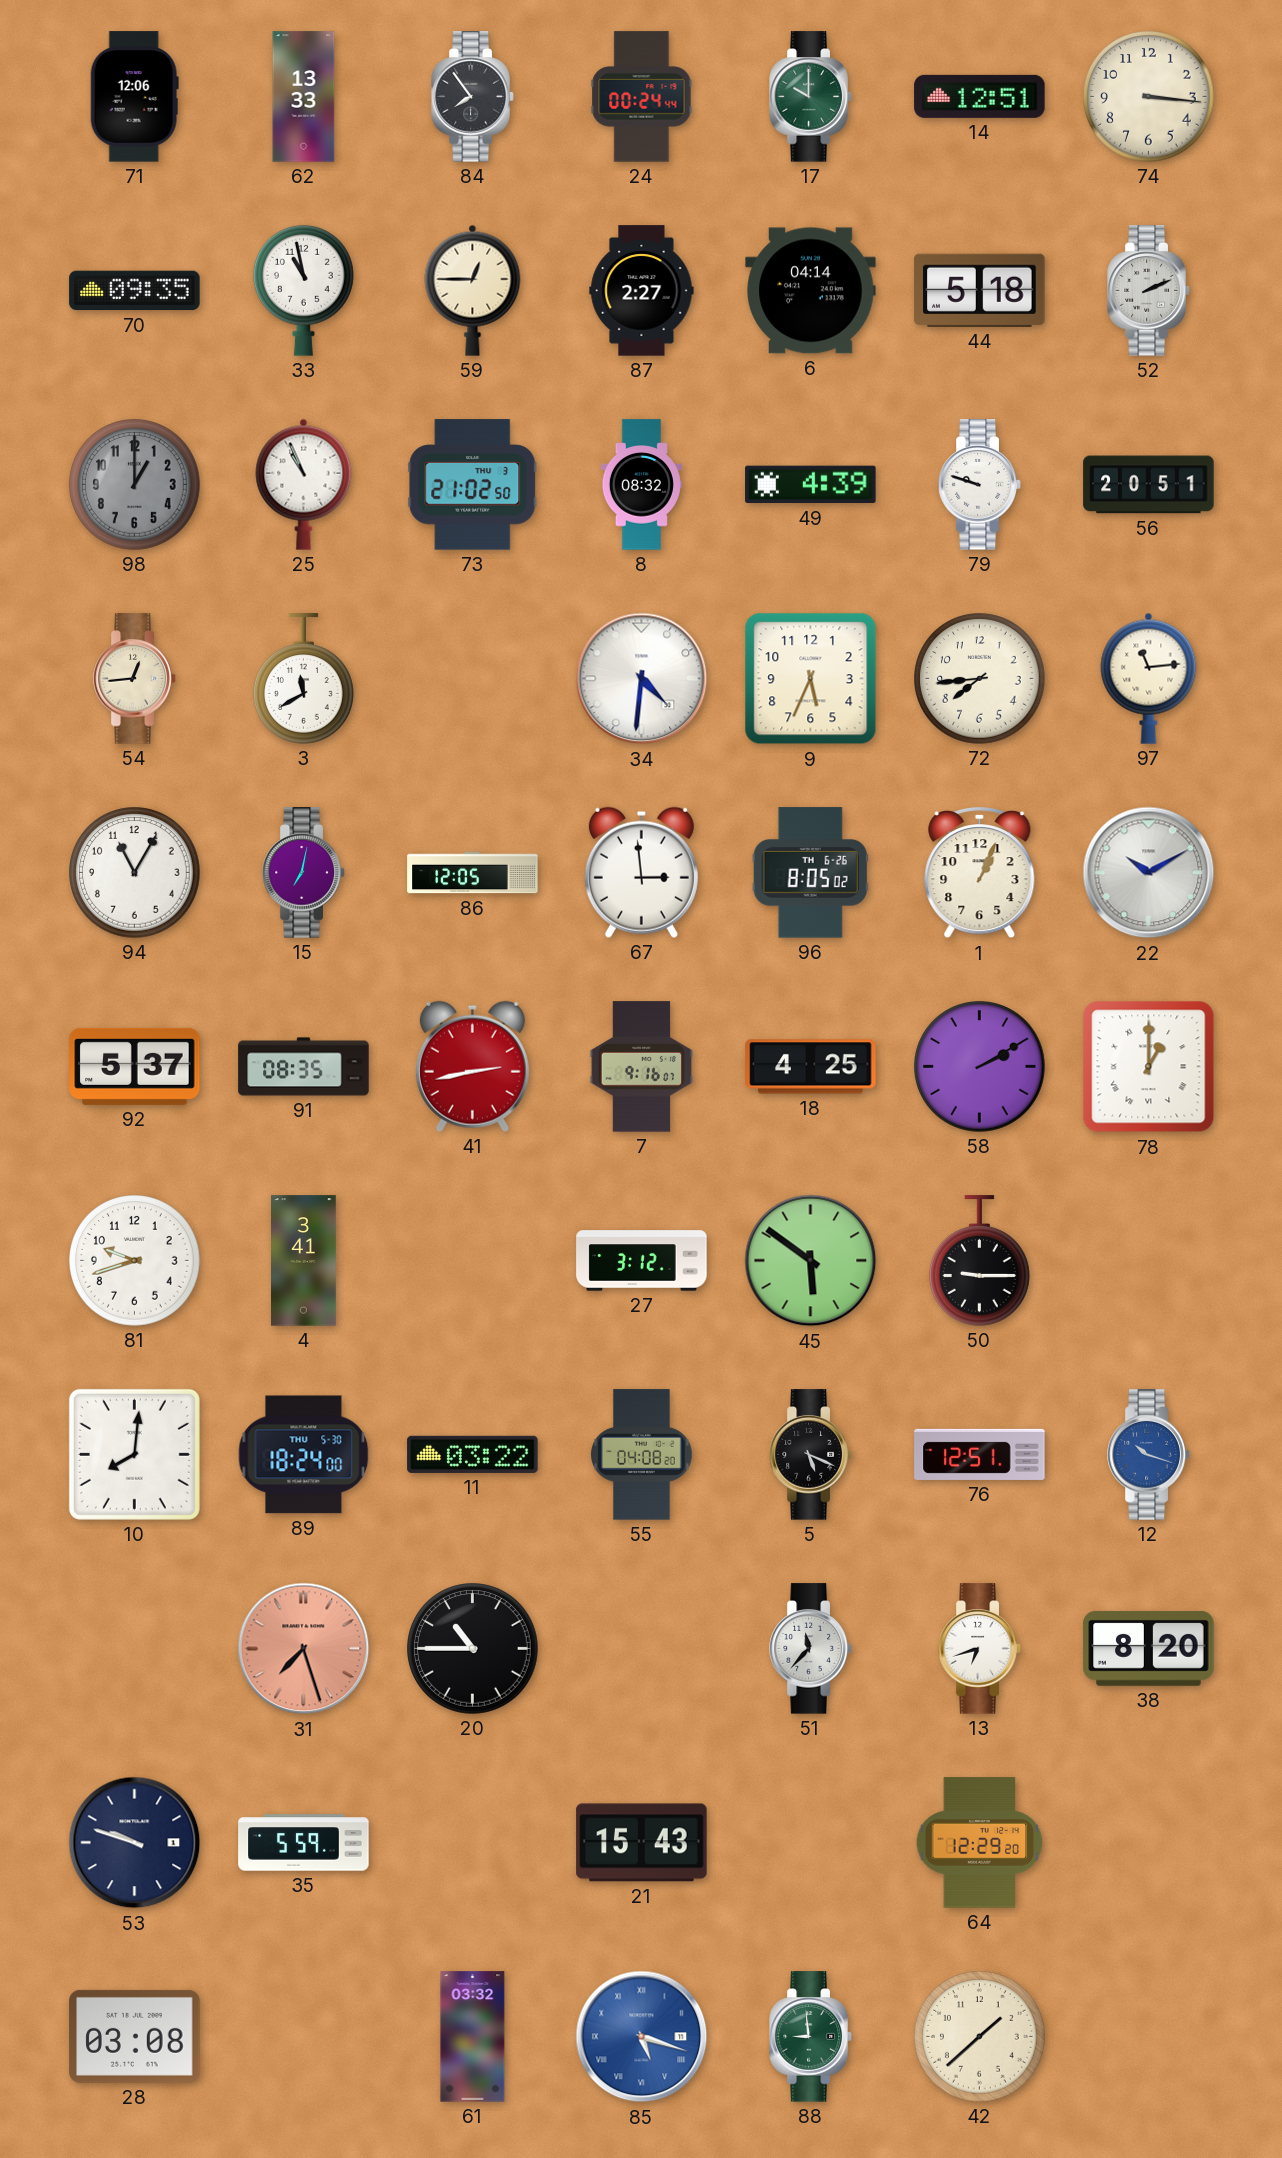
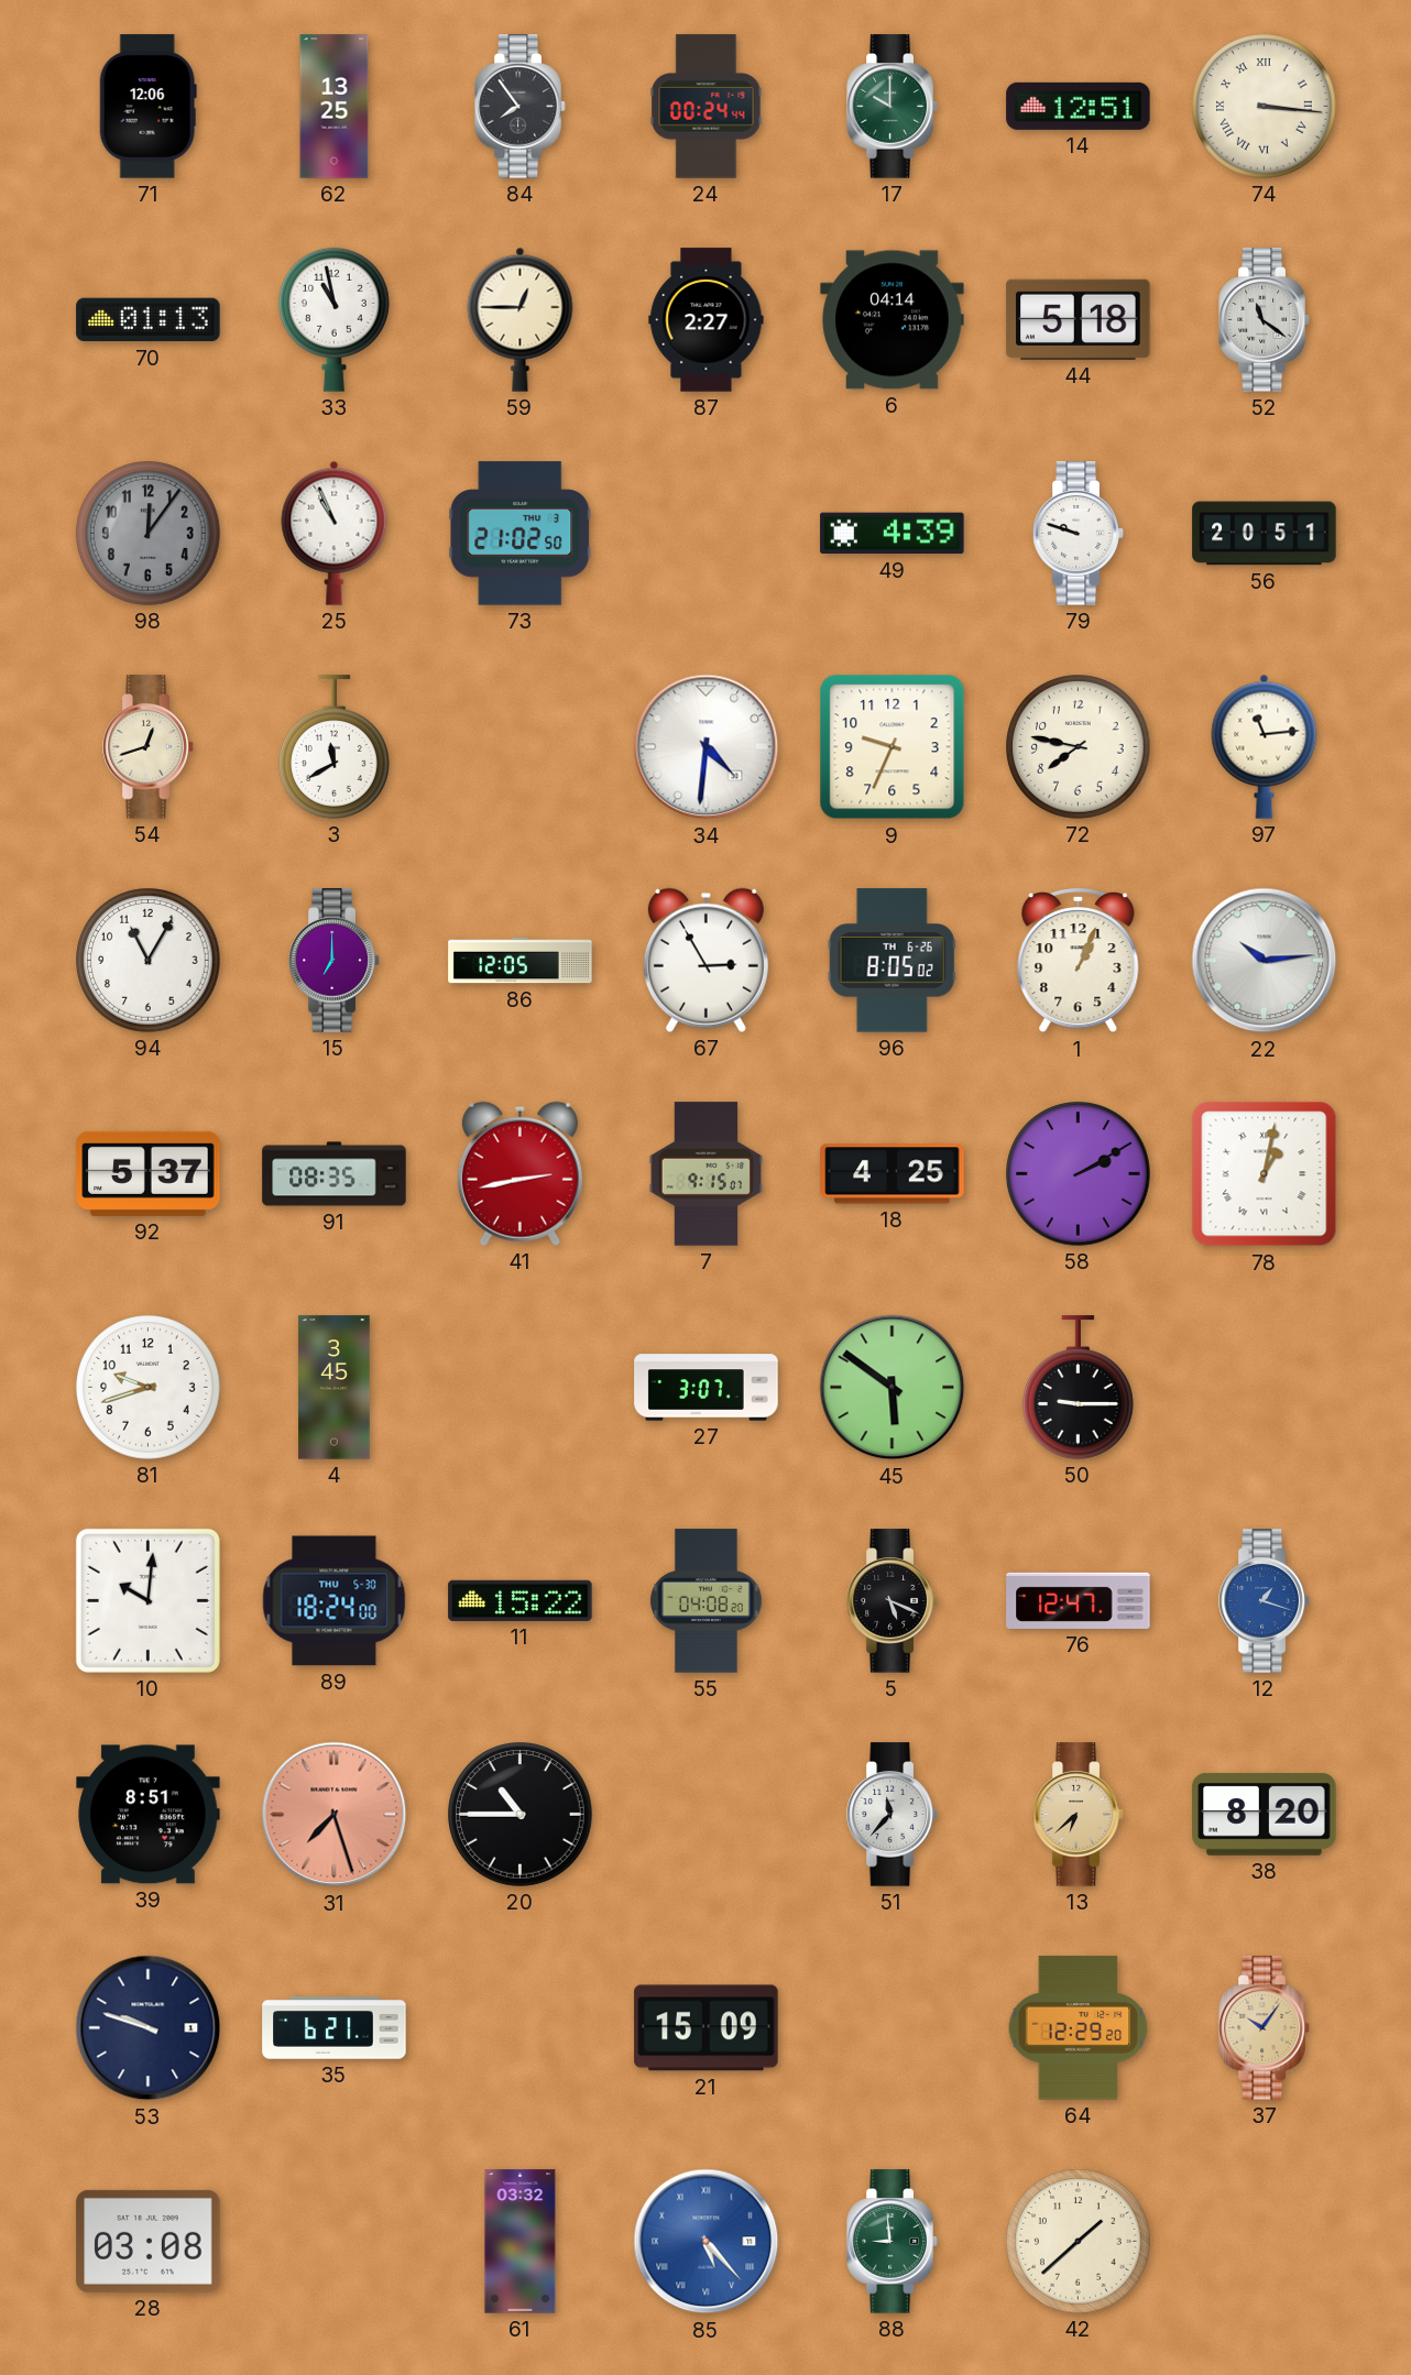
62: 13:33 -> 13:25 (335, 107)
74 numerals: Arabic -> Roman (1265, 107)
70: 09:35 -> 01:13 (149, 320)
52: 2:11 -> 11:21 (1265, 320)
98: 1:00 -> 12:06 (149, 534)
8: 08:32 -> none (641, 485)
54: 12:44 -> 12:42 (149, 747)
9: 5:34 -> 9:34 (893, 747)
72: 7:44 -> 7:47 (1079, 747)
15: 7:02 -> 7:00 (335, 961)
67: 2:59 -> 2:55 (705, 960)
22: 10:10 -> 10:14 (1265, 961)
7: 9:16 -> 9:15 (707, 1174)
78: 1:00 -> 1:02 (1265, 1174)
4: 3:41 -> 3:45 (335, 1388)
27: 3:12 -> 3:07 (707, 1388)
10: 8:01 -> 10:01 (147, 1600)
11: 03:22 -> 15:22 (521, 1600)
76: 12:51 -> 12:47 (1079, 1600)
12: 10:18 -> 1:18 (1265, 1601)
39: none -> 8:51 (149, 1815)
13: 6:42 -> 6:38 (1079, 1815)
13 dial: white -> champagne (1079, 1815)
35: 5:59 -> 6:21 (335, 2028)
21: 15:43 -> 15:09 (707, 2028)
37: none -> 10:06 (1265, 2028)
85: 5:18 -> 5:23 (707, 2242)
